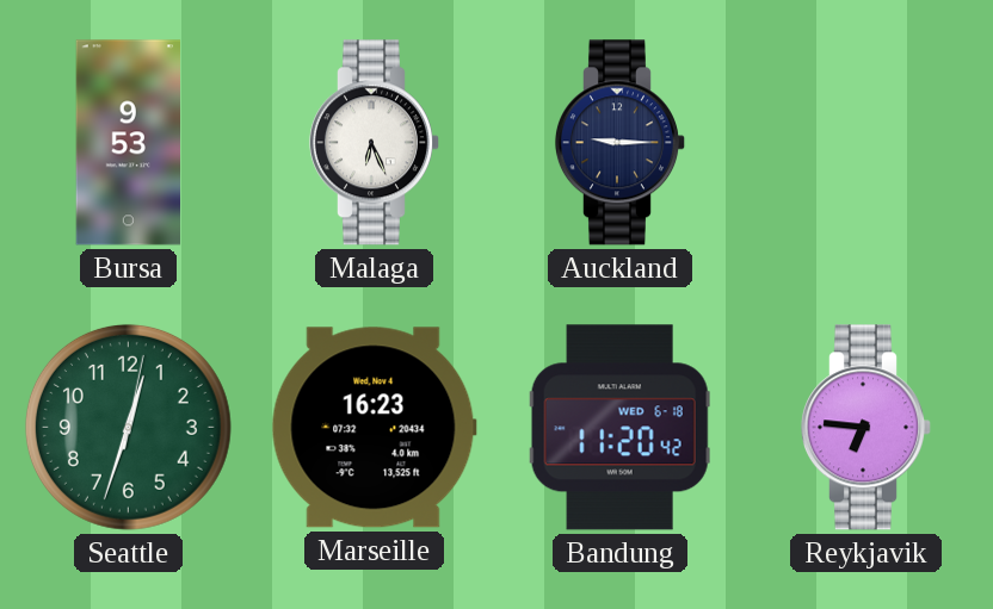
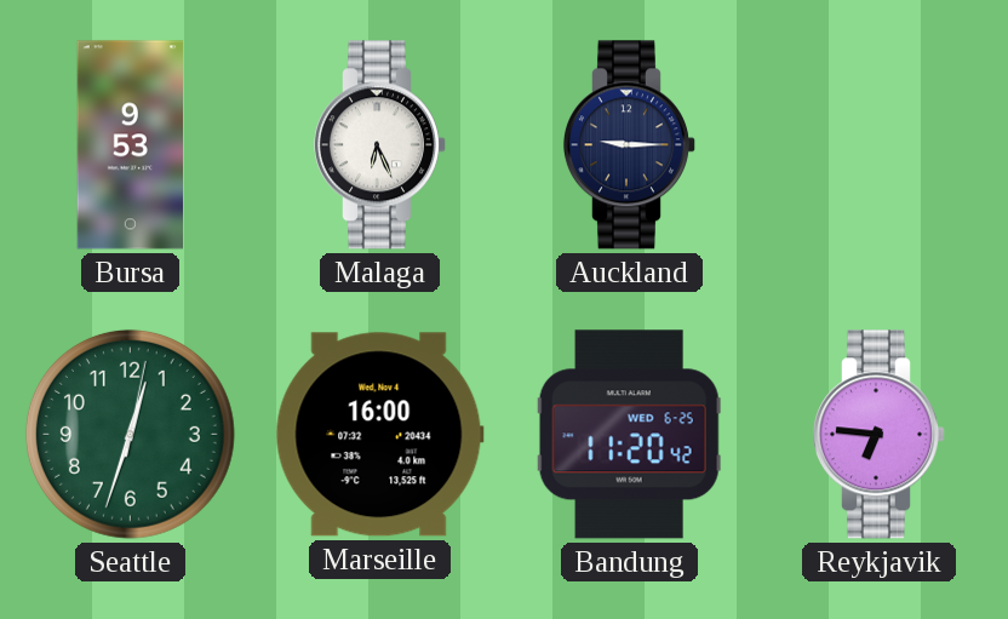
Marseille: 16:23 -> 16:00 (379, 435)
Bandung date: WED 6-18 -> WED 6-25 (629, 435)
